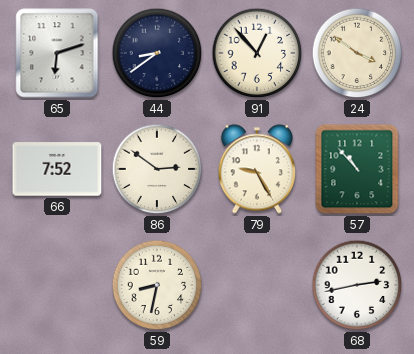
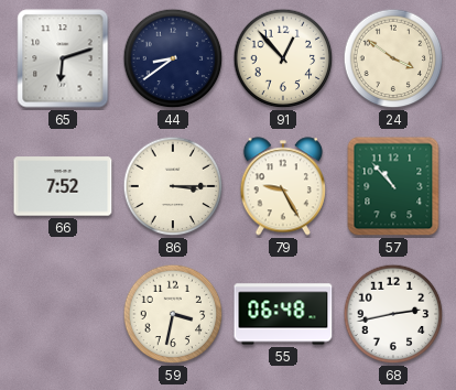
86: 2:51 -> 3:15 (173, 186)
59: 8:32 -> 3:32 (173, 314)
55: none -> 06:48 (283, 314)
